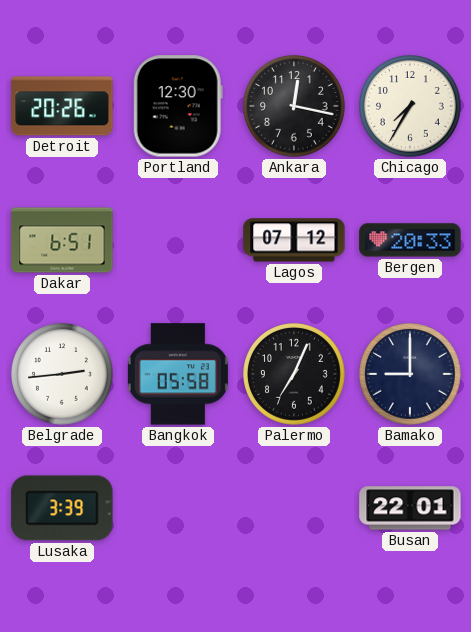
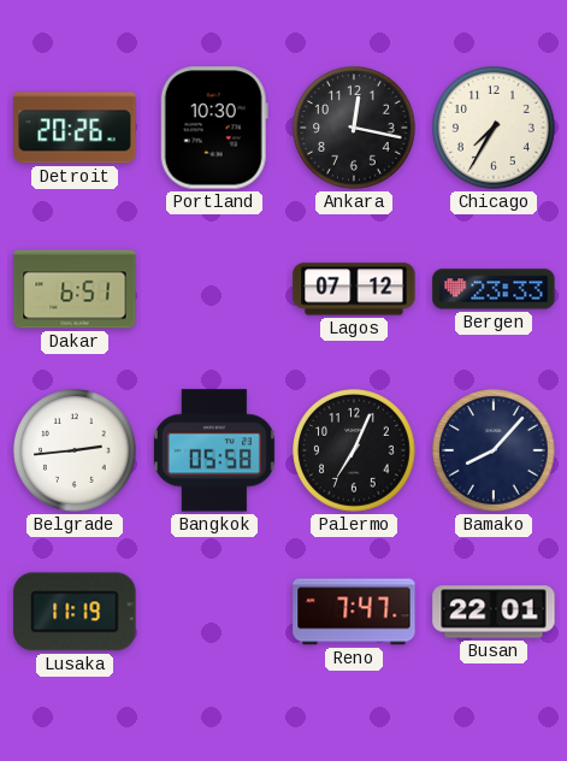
Portland: 12:30 -> 10:30 (214, 128)
Bergen: 20:33 -> 23:33 (494, 289)
Bamako: 9:00 -> 8:07 (495, 452)
Lusaka: 3:39 -> 11:19 (75, 612)
Reno: none -> 7:47 (354, 612)
